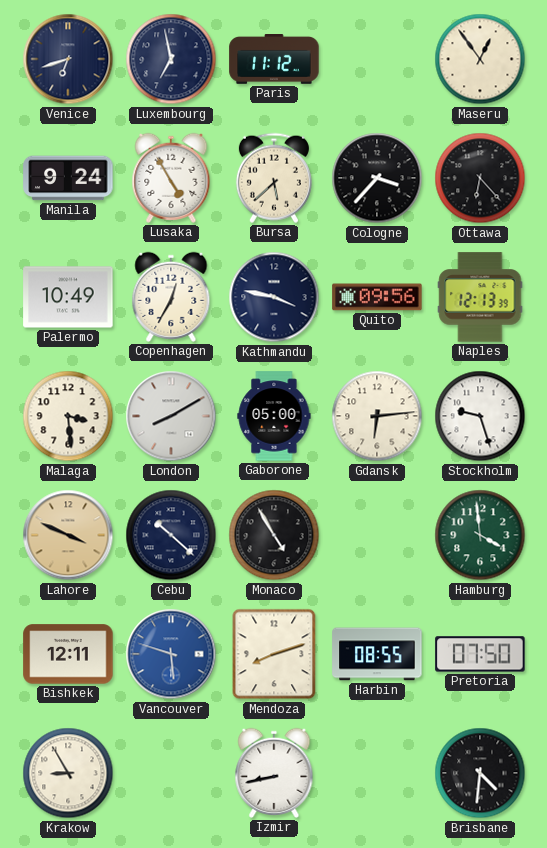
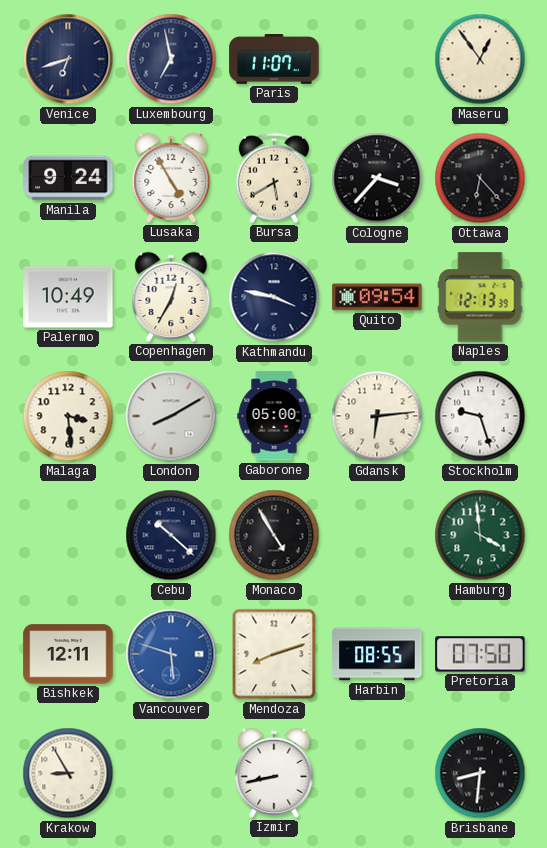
Paris: 11:12 -> 11:07 (274, 60)
Bursa: 5:38 -> 5:40 (274, 178)
Quito: 09:56 -> 09:54 (377, 297)
Lahore: 3:49 -> none (68, 535)
Brisbane: 4:31 -> 8:31 (480, 773)
